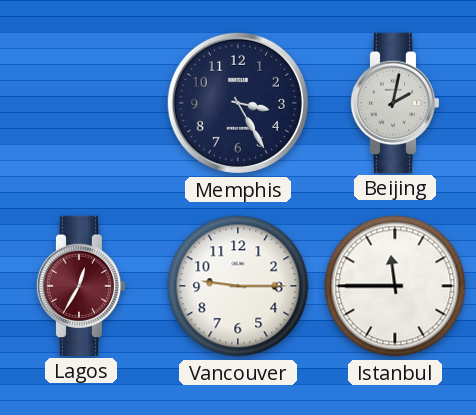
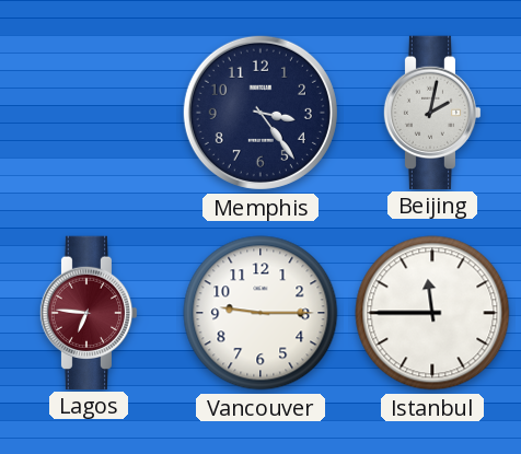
Memphis: 3:25 -> 3:24 (260, 113)
Lagos: 12:35 -> 6:46 (89, 312)
